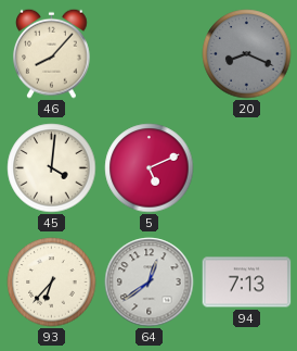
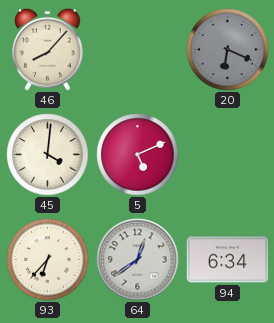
20: 8:19 -> 6:19 (228, 50)
94: 7:13 -> 6:34 (228, 260)
